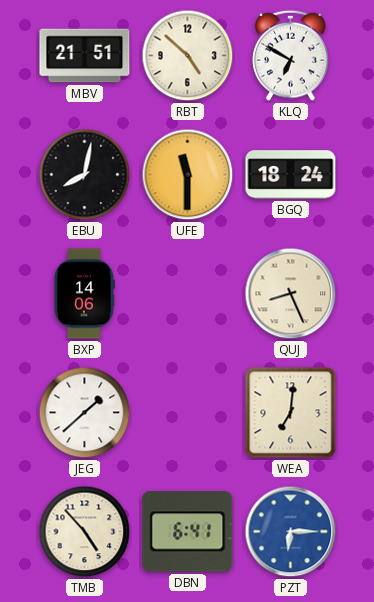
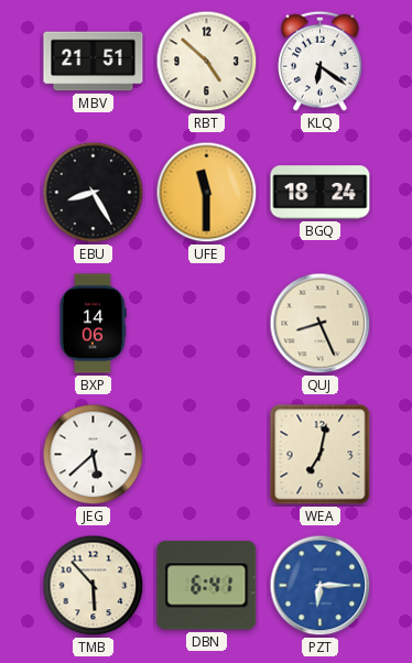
KLQ: 6:50 -> 6:21 (321, 61)
EBU: 8:02 -> 8:25 (94, 193)
JEG: 1:38 -> 5:38 (94, 455)
WEA: 7:01 -> 7:02 (321, 455)
TMB: 4:53 -> 5:53 (94, 586)
